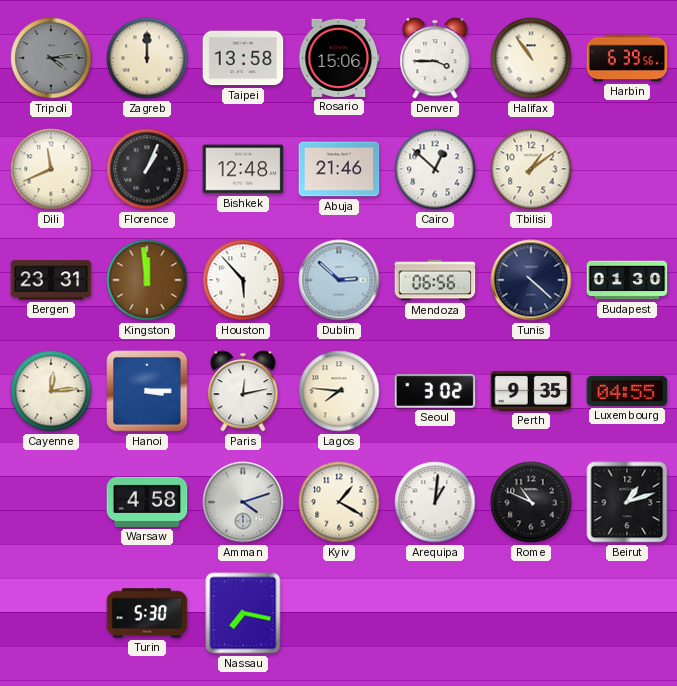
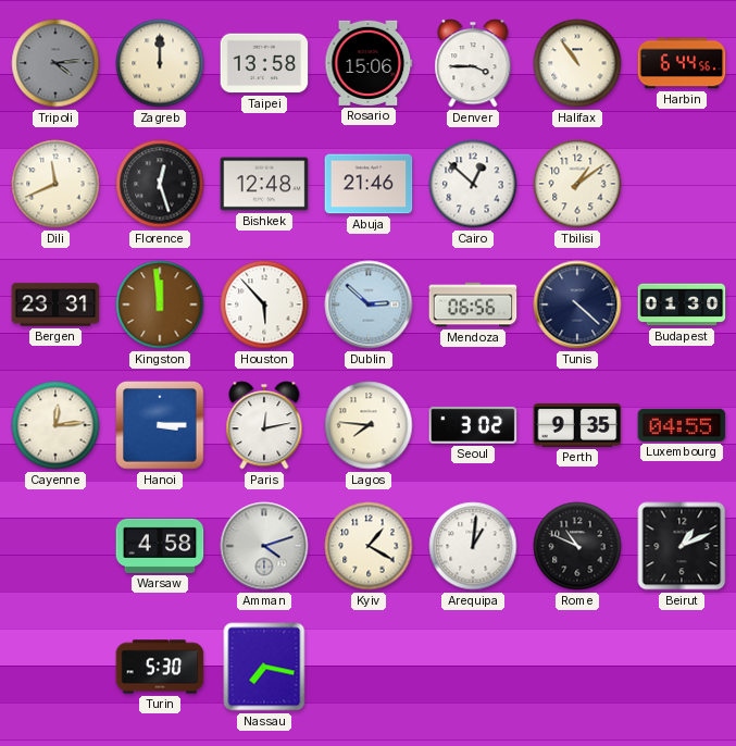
Harbin: 6:39 -> 6:44 (682, 63)
Florence: 1:04 -> 12:27 (160, 184)
Beirut: 1:12 -> 1:11 (682, 546)
